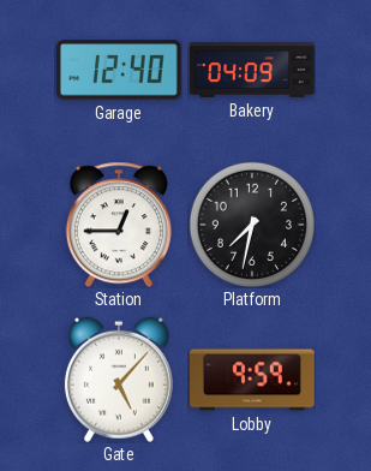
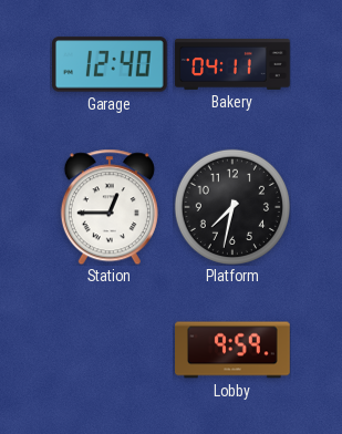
Bakery: 04:09 -> 04:11 (232, 64)
Gate: 5:07 -> none (119, 380)
